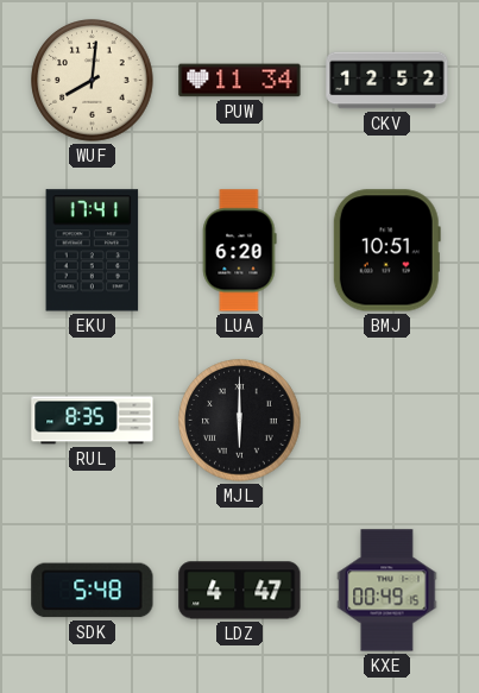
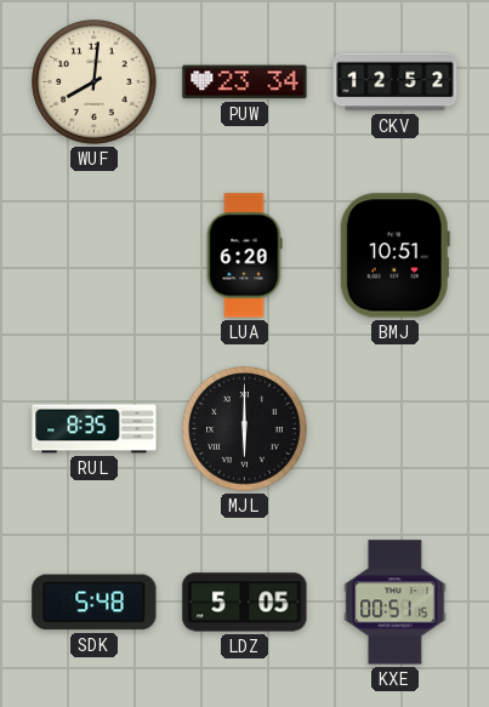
PUW: 11:34 -> 23:34 (245, 82)
EKU: 17:41 -> none (93, 251)
LDZ: 4:47 -> 5:05 (245, 603)
KXE: 00:49 -> 00:51 (396, 603)
